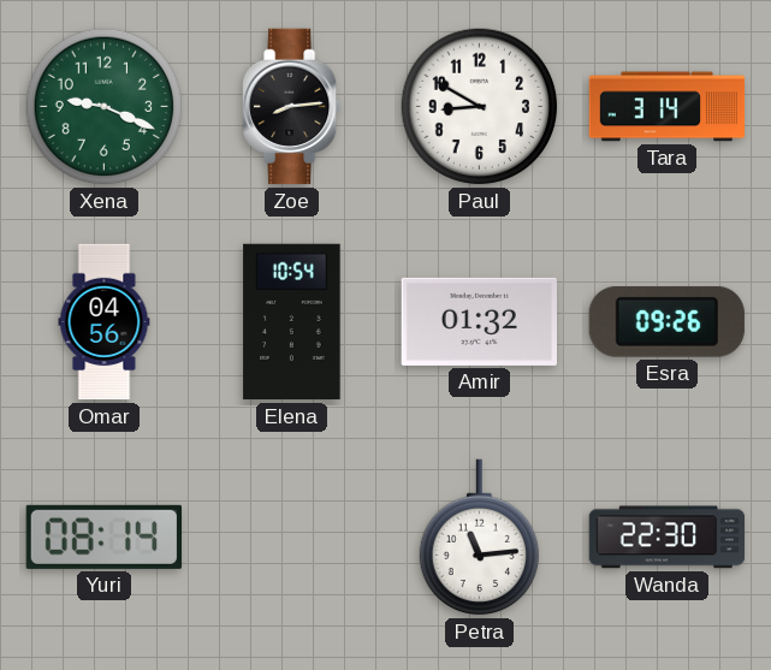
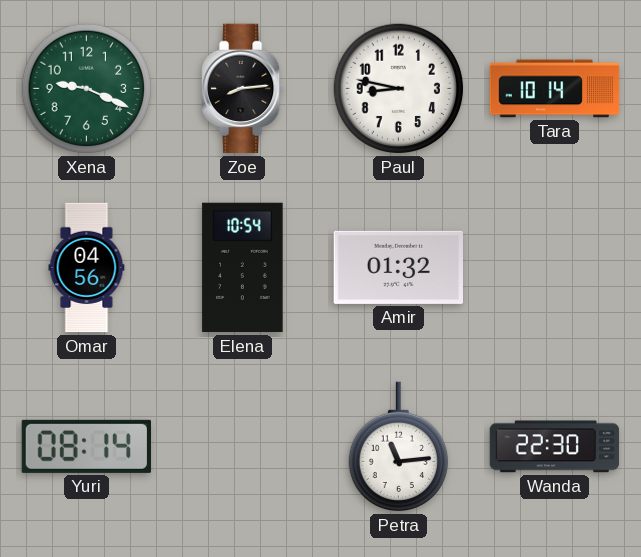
Paul: 8:50 -> 8:47 (399, 89)
Tara: 3:14 -> 10:14 (555, 89)
Esra: 09:26 -> none (666, 321)
